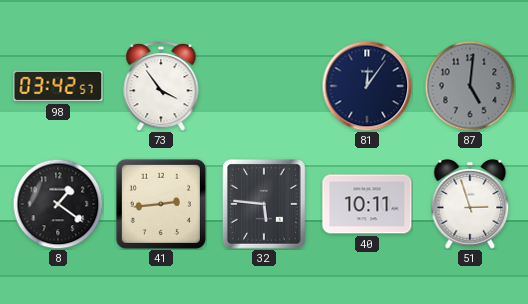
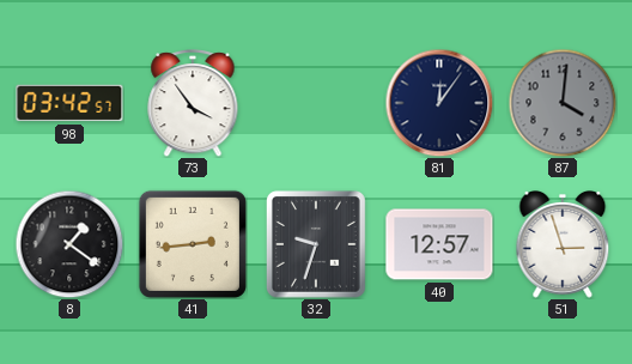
87: 5:01 -> 4:01 (563, 103)
32: 5:46 -> 9:33 (316, 244)
40: 10:11 -> 12:57 (439, 244)
